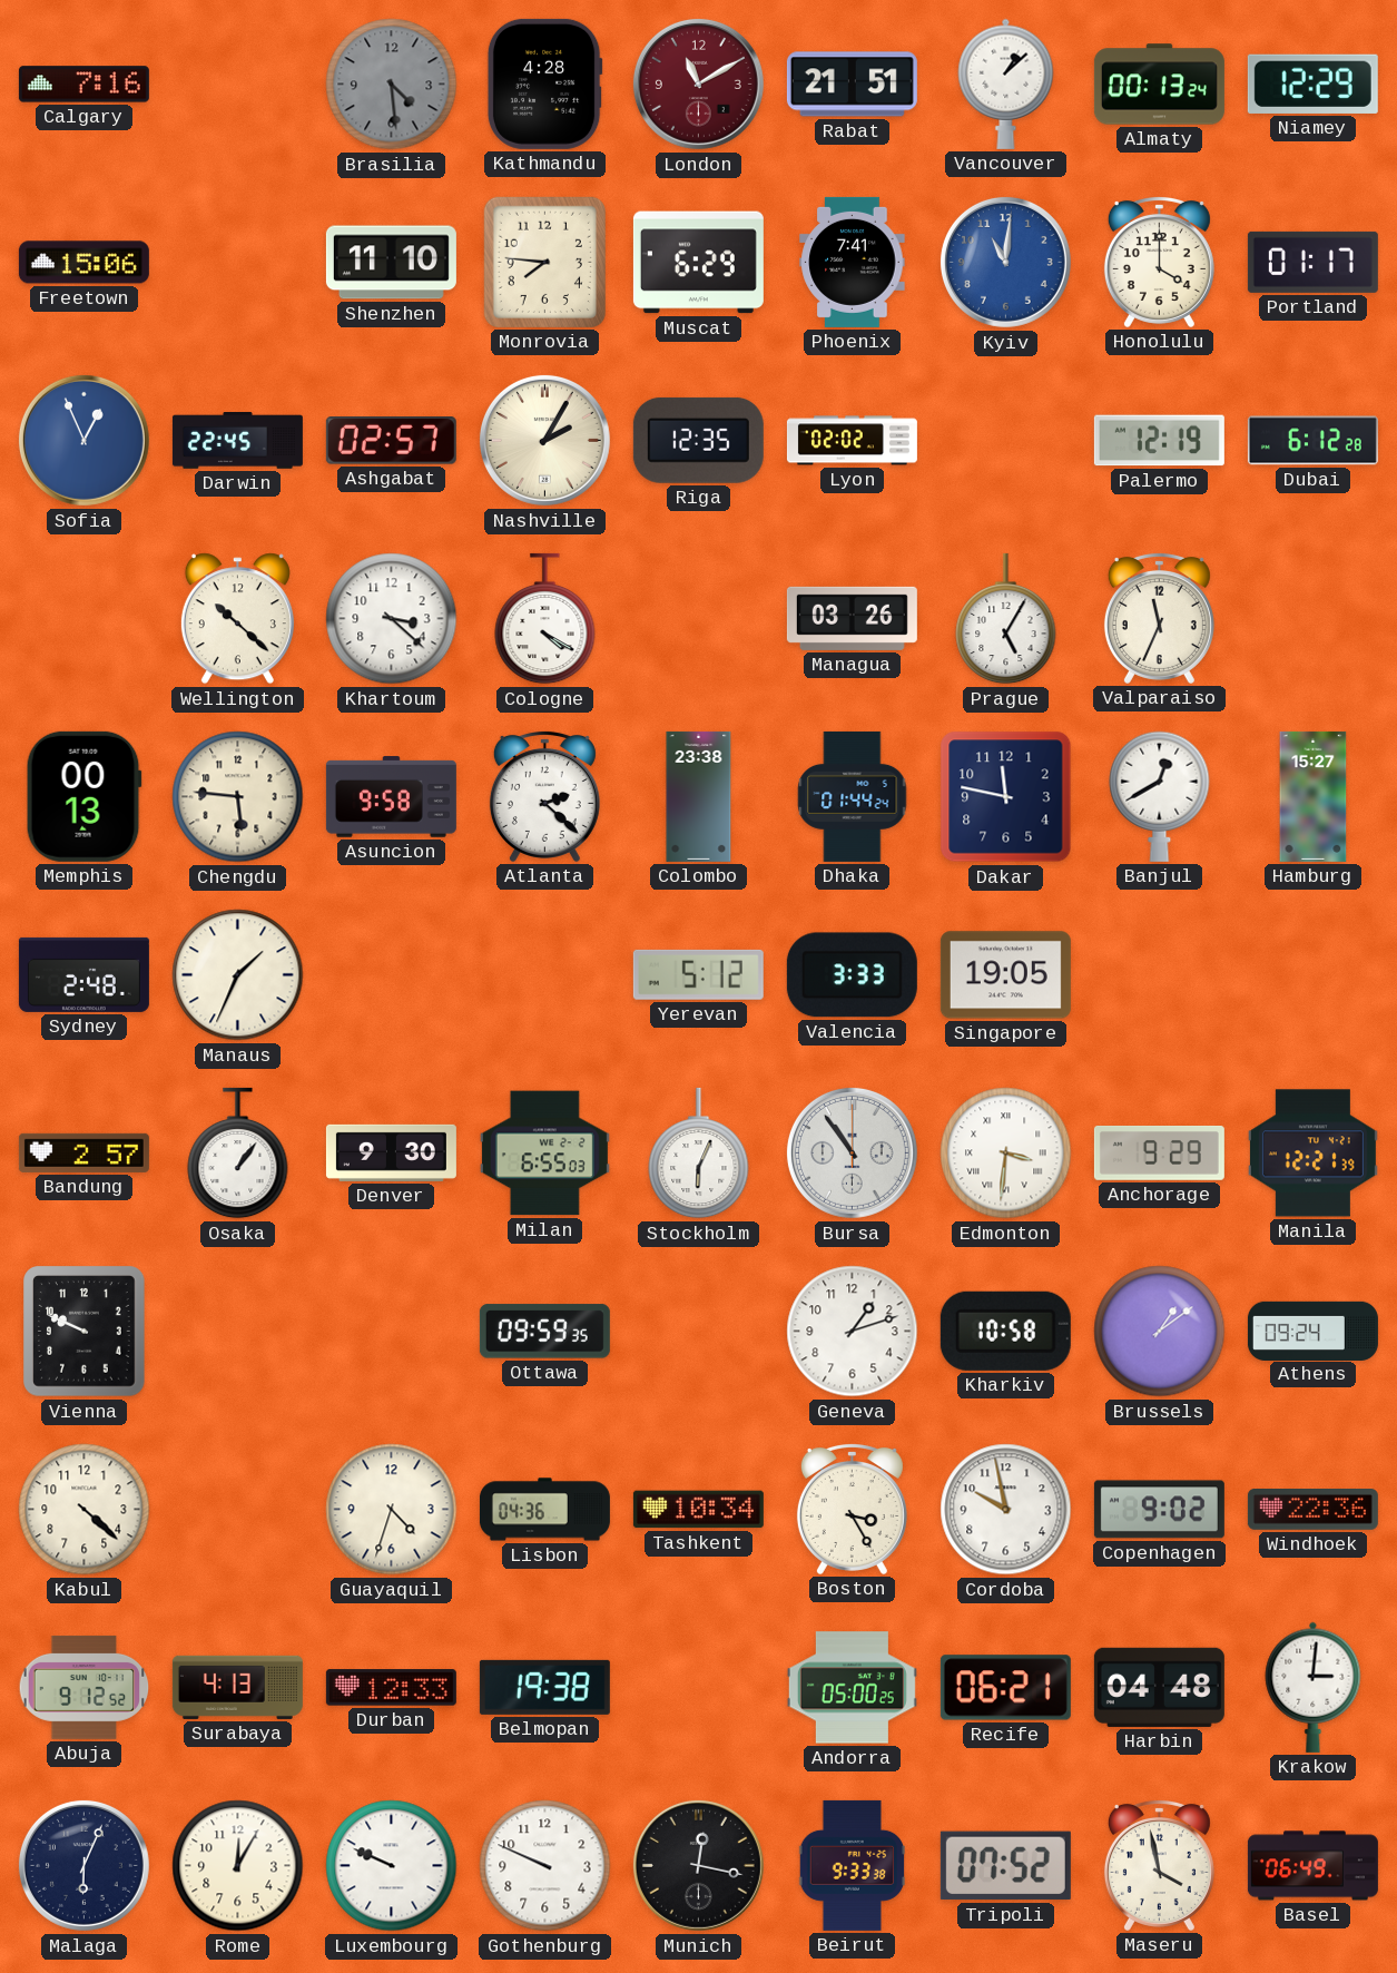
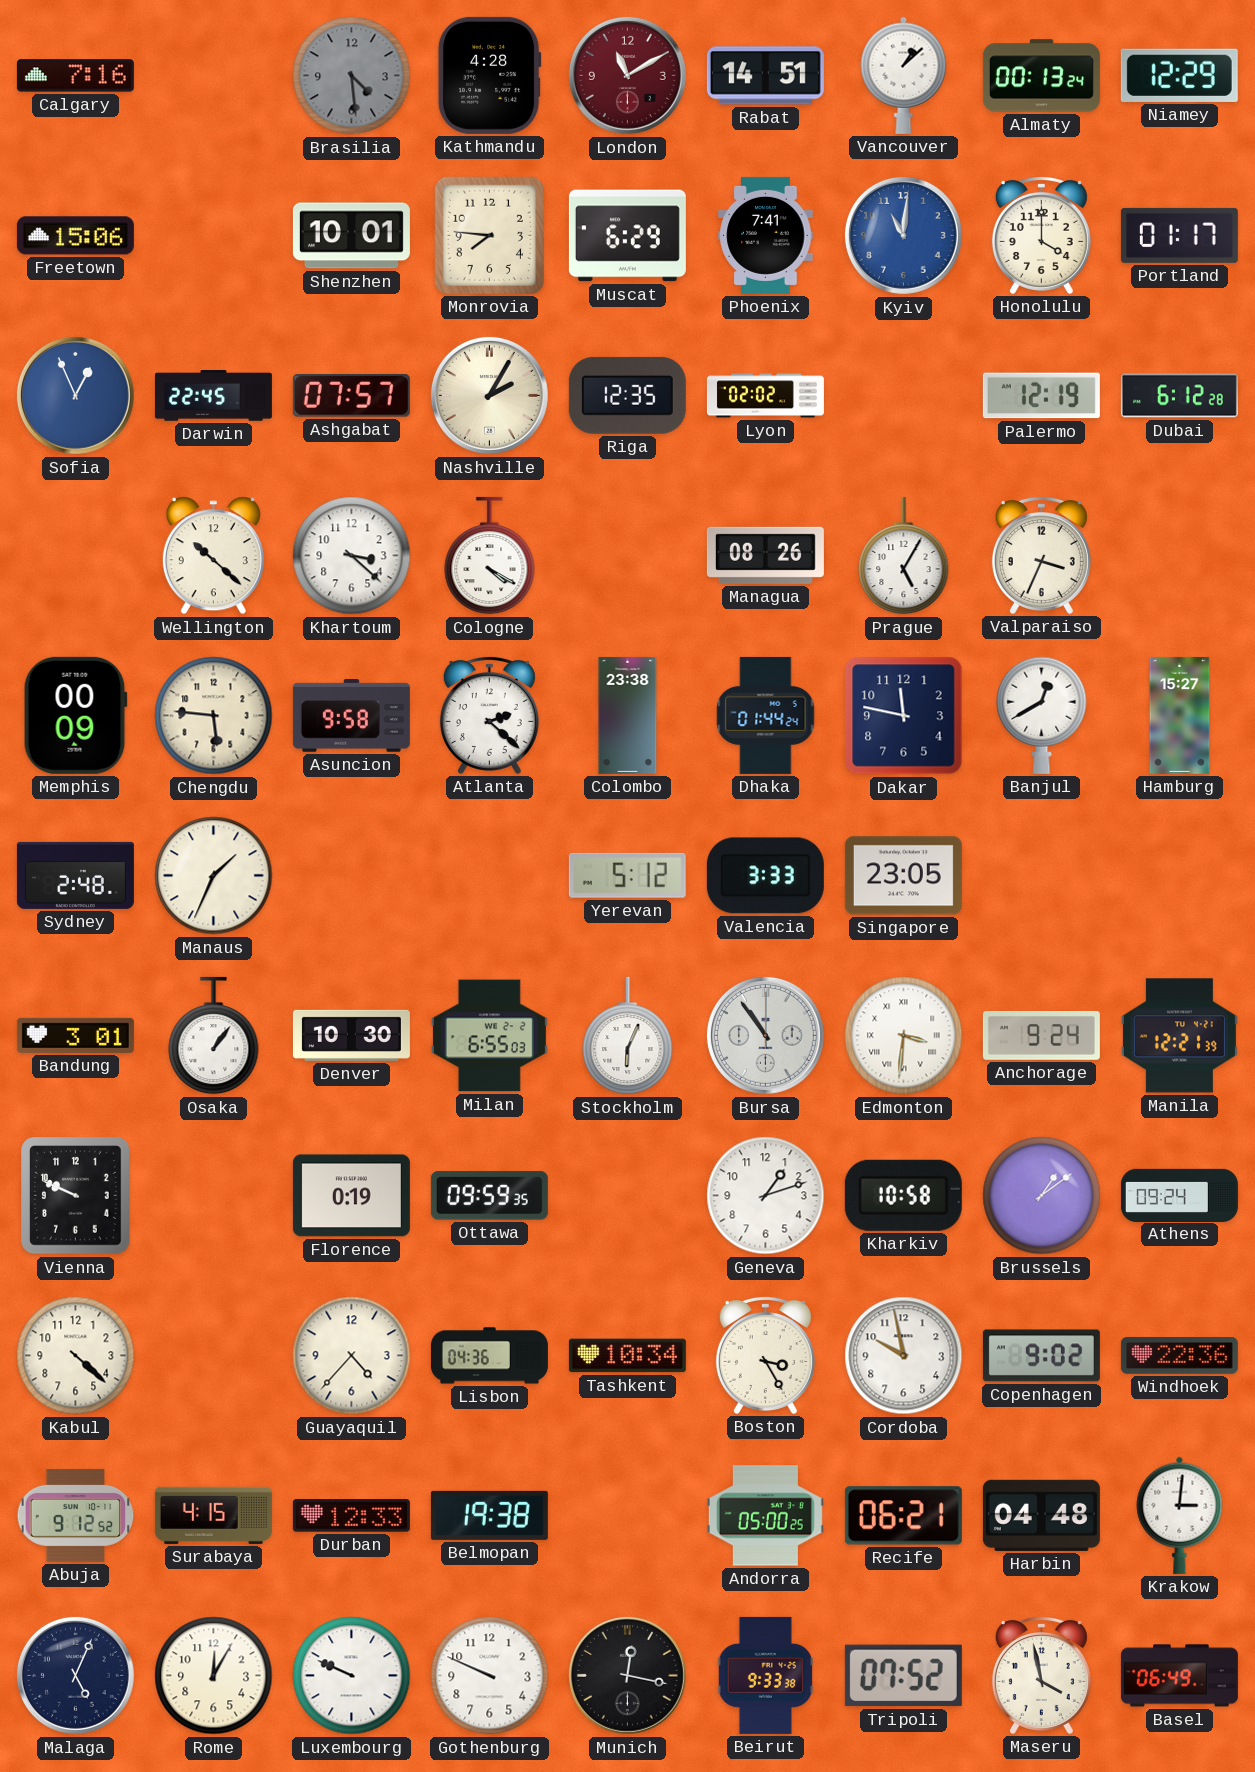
Rabat: 21:51 -> 14:51 (765, 76)
Shenzhen: 11:10 -> 10:01 (351, 236)
Ashgabat: 02:57 -> 07:57 (351, 396)
Managua: 03:26 -> 08:26 (765, 555)
Valparaiso: 11:34 -> 3:34 (1041, 555)
Memphis: 00:13 -> 00:09 (75, 715)
Singapore: 19:05 -> 23:05 (903, 876)
Bandung: 2:57 -> 3:01 (75, 1035)
Denver: 9:30 -> 10:30 (351, 1035)
Anchorage: 9:29 -> 9:24 (1041, 1036)
Florence: none -> 0:19 (351, 1196)
Guayaquil: 4:33 -> 4:37 (352, 1356)
Surabaya: 4:13 -> 4:15 (213, 1515)
Malaga: 6:04 -> 5:04 (75, 1675)
